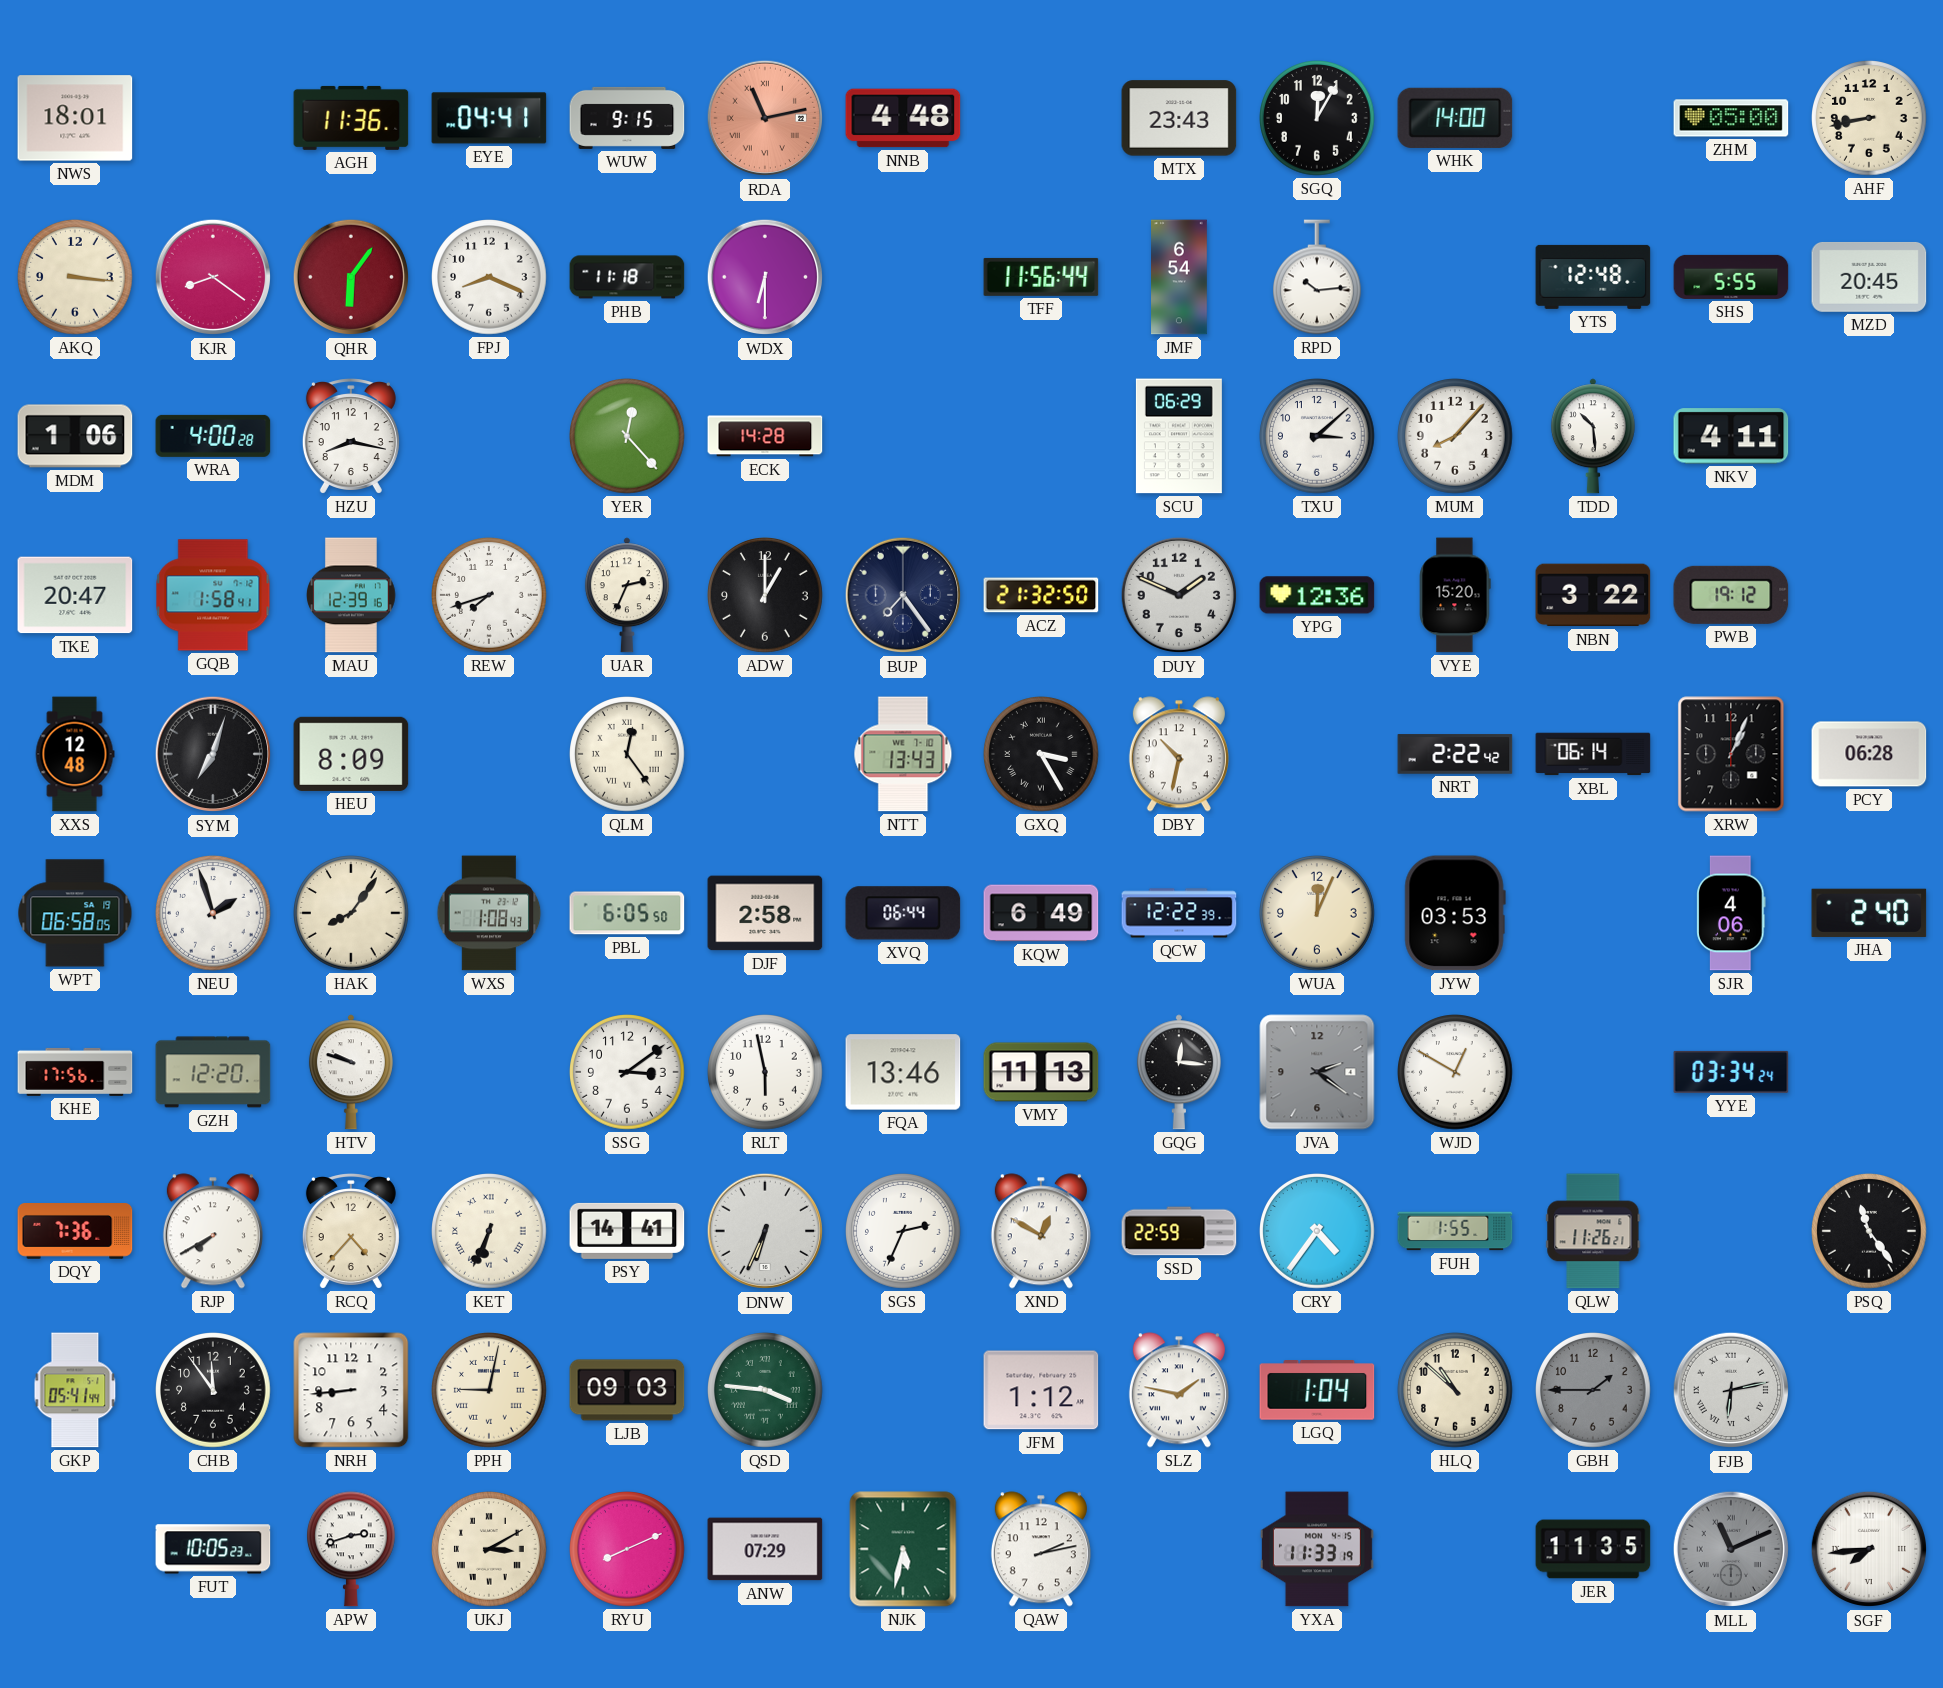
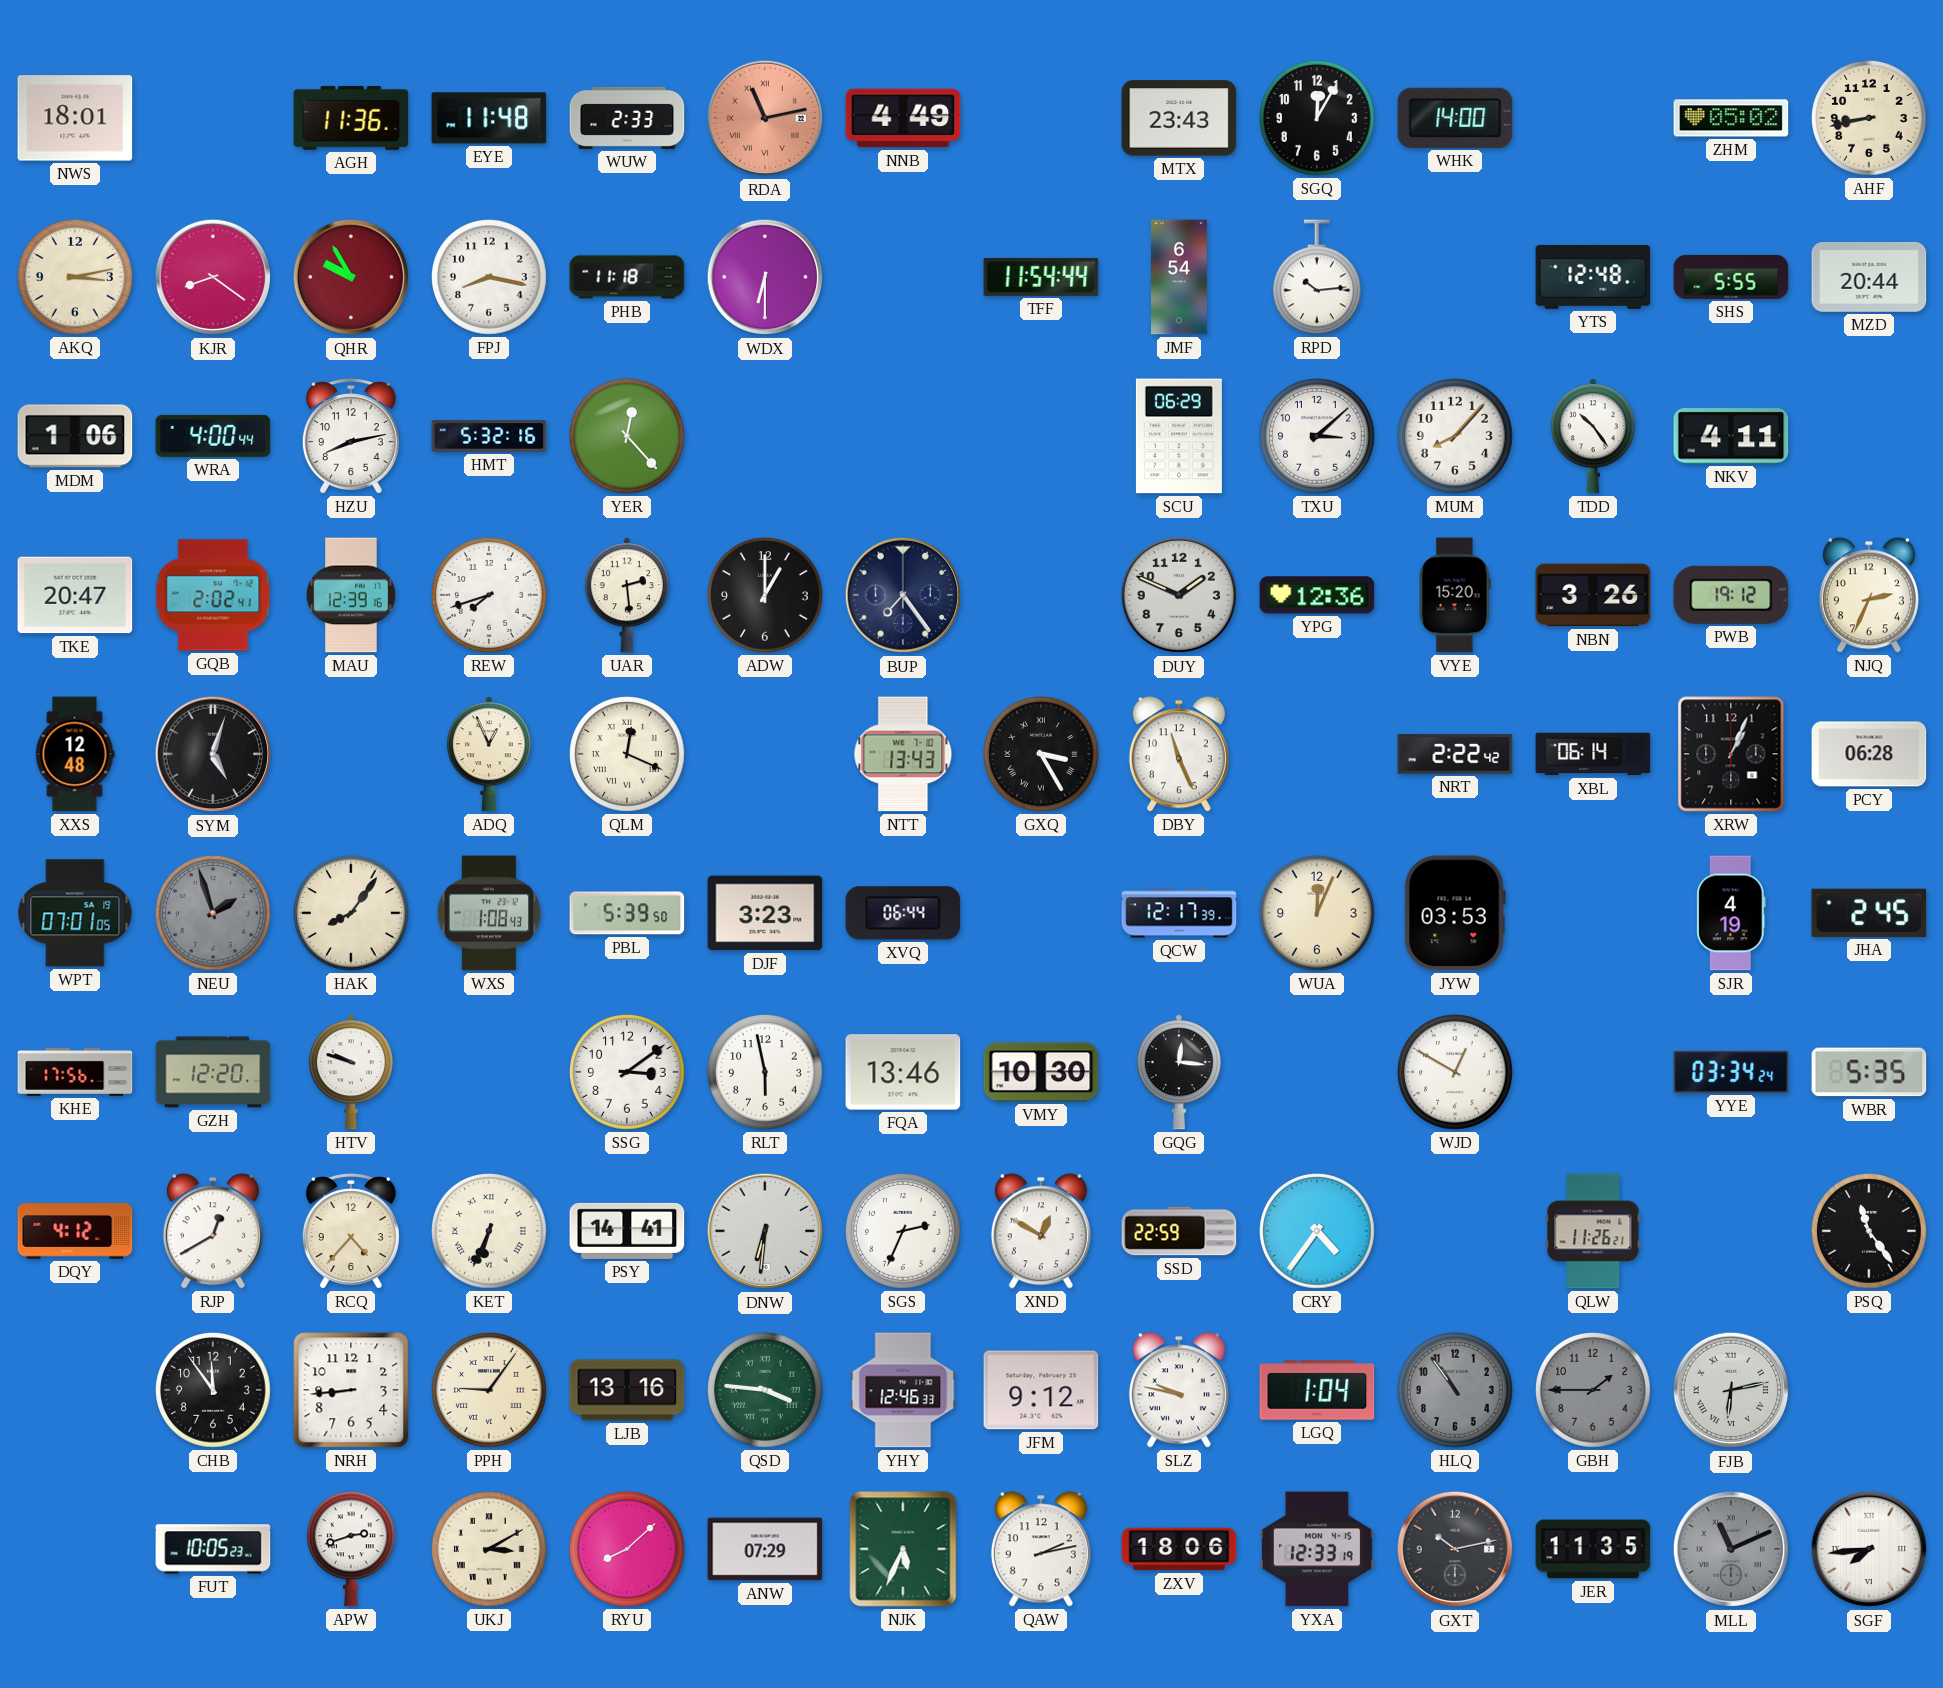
EYE: 04:41 -> 11:48 (489, 118)
WUW: 9:15 -> 2:33 (627, 118)
NNB: 4:48 -> 4:49 (903, 118)
ZHM: 05:00 -> 05:02 (1731, 118)
AKQ: 3:16 -> 3:13 (75, 277)
QHR: 6:06 -> 9:55 (351, 277)
FPJ: 8:19 -> 8:17 (489, 277)
TFF: 11:56 -> 11:54 (1041, 277)
MZD: 20:45 -> 20:44 (1869, 277)
WRA: 4:00:28 -> 4:00:44 (213, 436)
HZU: 8:17 -> 8:13 (351, 436)
HMT: none -> 5:32 (489, 436)
ECK: 14:28 -> none (765, 436)
TDD: 10:29 -> 10:24 (1593, 436)
GQB: 1:58 -> 2:02 (213, 595)
UAR: 2:34 -> 2:29 (627, 595)
ACZ: 21:32 -> none (1041, 595)
NBN: 3:22 -> 3:26 (1593, 595)
NJQ: none -> 2:34 (1869, 595)
SYM: 7:03 -> 5:03 (213, 754)
HEU: 8:09 -> none (351, 754)
ADQ: none -> 12:56 (489, 754)
QLM: 12:24 -> 12:19 (627, 754)
DBY: 10:32 -> 11:26 (1179, 754)
WPT: 06:58 -> 07:01 (75, 913)
NEU dial: white -> grey (213, 913)
PBL: 6:05 -> 5:39 (627, 913)
DJF: 2:58 -> 3:23 (765, 913)
KQW: 6:49 -> none (1041, 913)
QCW: 12:22 -> 12:17 (1179, 913)
SJR: 4:06 -> 4:19 (1731, 913)
JHA: 2:40 -> 2:45 (1869, 913)
VMY: 11:13 -> 10:30 (1041, 1072)
JVA: 2:21 -> none (1317, 1072)
WBR: none -> 5:35 (1869, 1072)
DQY: 7:36 -> 4:12 (75, 1232)
RJP: 7:40 -> 12:40 (213, 1231)
DNW: 6:34 -> 6:31 (765, 1231)
FUH: 1:55 -> none (1455, 1231)
GKP: 05:41 -> none (75, 1390)
PPH: 9:02 -> 9:06 (489, 1390)
LJB: 09:03 -> 13:16 (627, 1390)
YHY: none -> 12:46 (903, 1390)
JFM: 1:12 -> 9:12 (1041, 1390)
SLZ: 1:47 -> 9:47 (1179, 1390)
HLQ: 10:52 -> 10:54 (1455, 1390)
HLQ dial: cream -> grey (1455, 1390)
RYU: 8:11 -> 8:08 (627, 1549)
NJK: 5:32 -> 5:34 (903, 1549)
ZXV: none -> 18:06 (1179, 1549)
YXA: 11:33 -> 12:33 (1317, 1549)
GXT: none -> 10:13 (1455, 1549)
